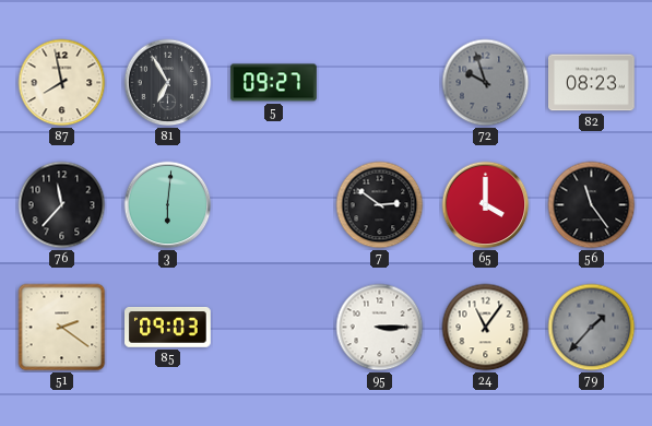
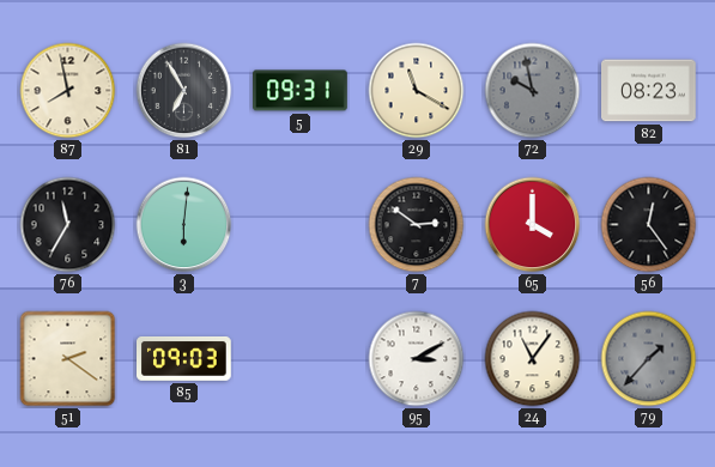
5: 09:27 -> 09:31 (301, 91)
29: none -> 11:20 (417, 91)
72: 9:57 -> 9:58 (533, 91)
76: 11:37 -> 11:35 (68, 225)
56: 11:24 -> 12:24 (649, 225)
95: 3:15 -> 3:10 (417, 359)
